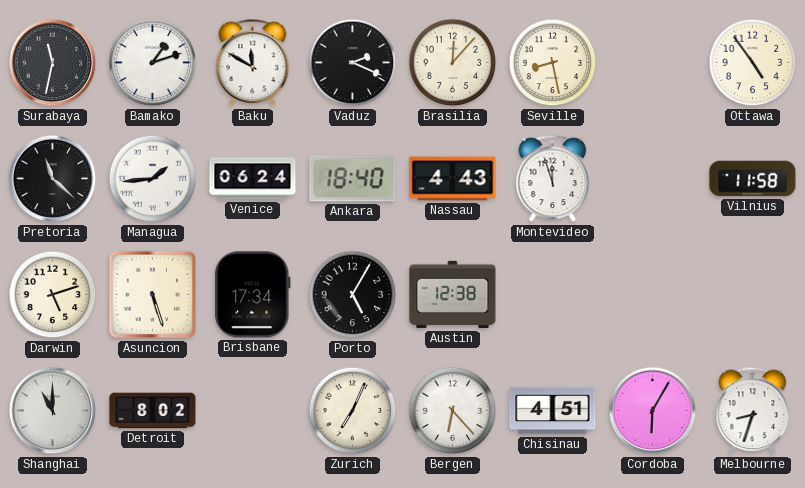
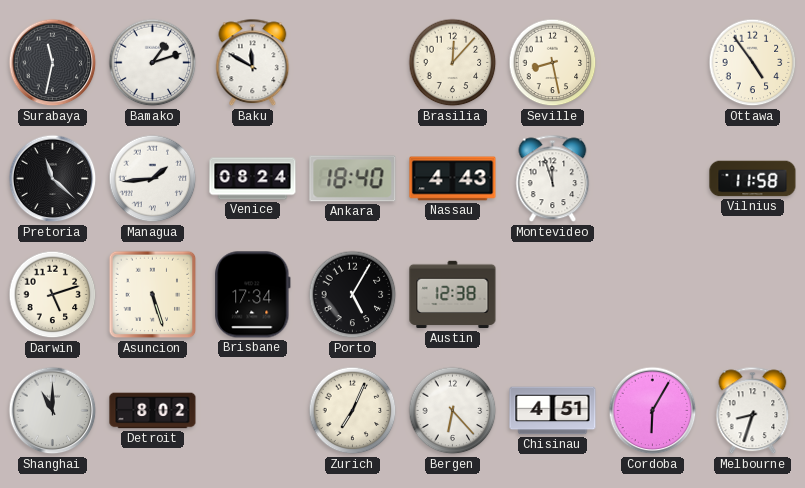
Vaduz: 2:19 -> none (353, 63)
Venice: 06:24 -> 08:24 (253, 179)
